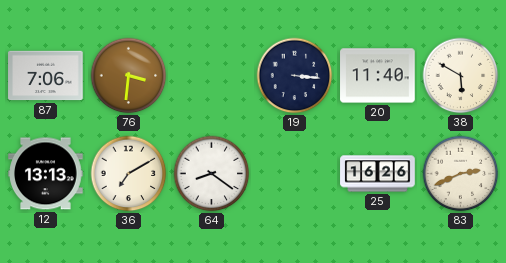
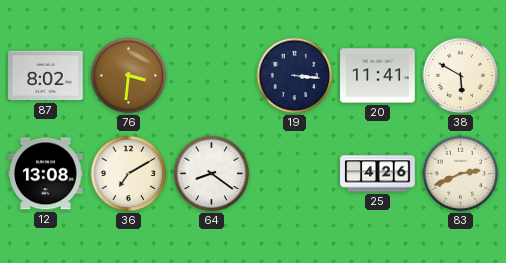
87: 7:06 -> 8:02 (46, 76)
20: 11:40 -> 11:41 (378, 76)
12: 13:13 -> 13:08 (46, 174)
25: 16:26 -> 4:26 (378, 174)
